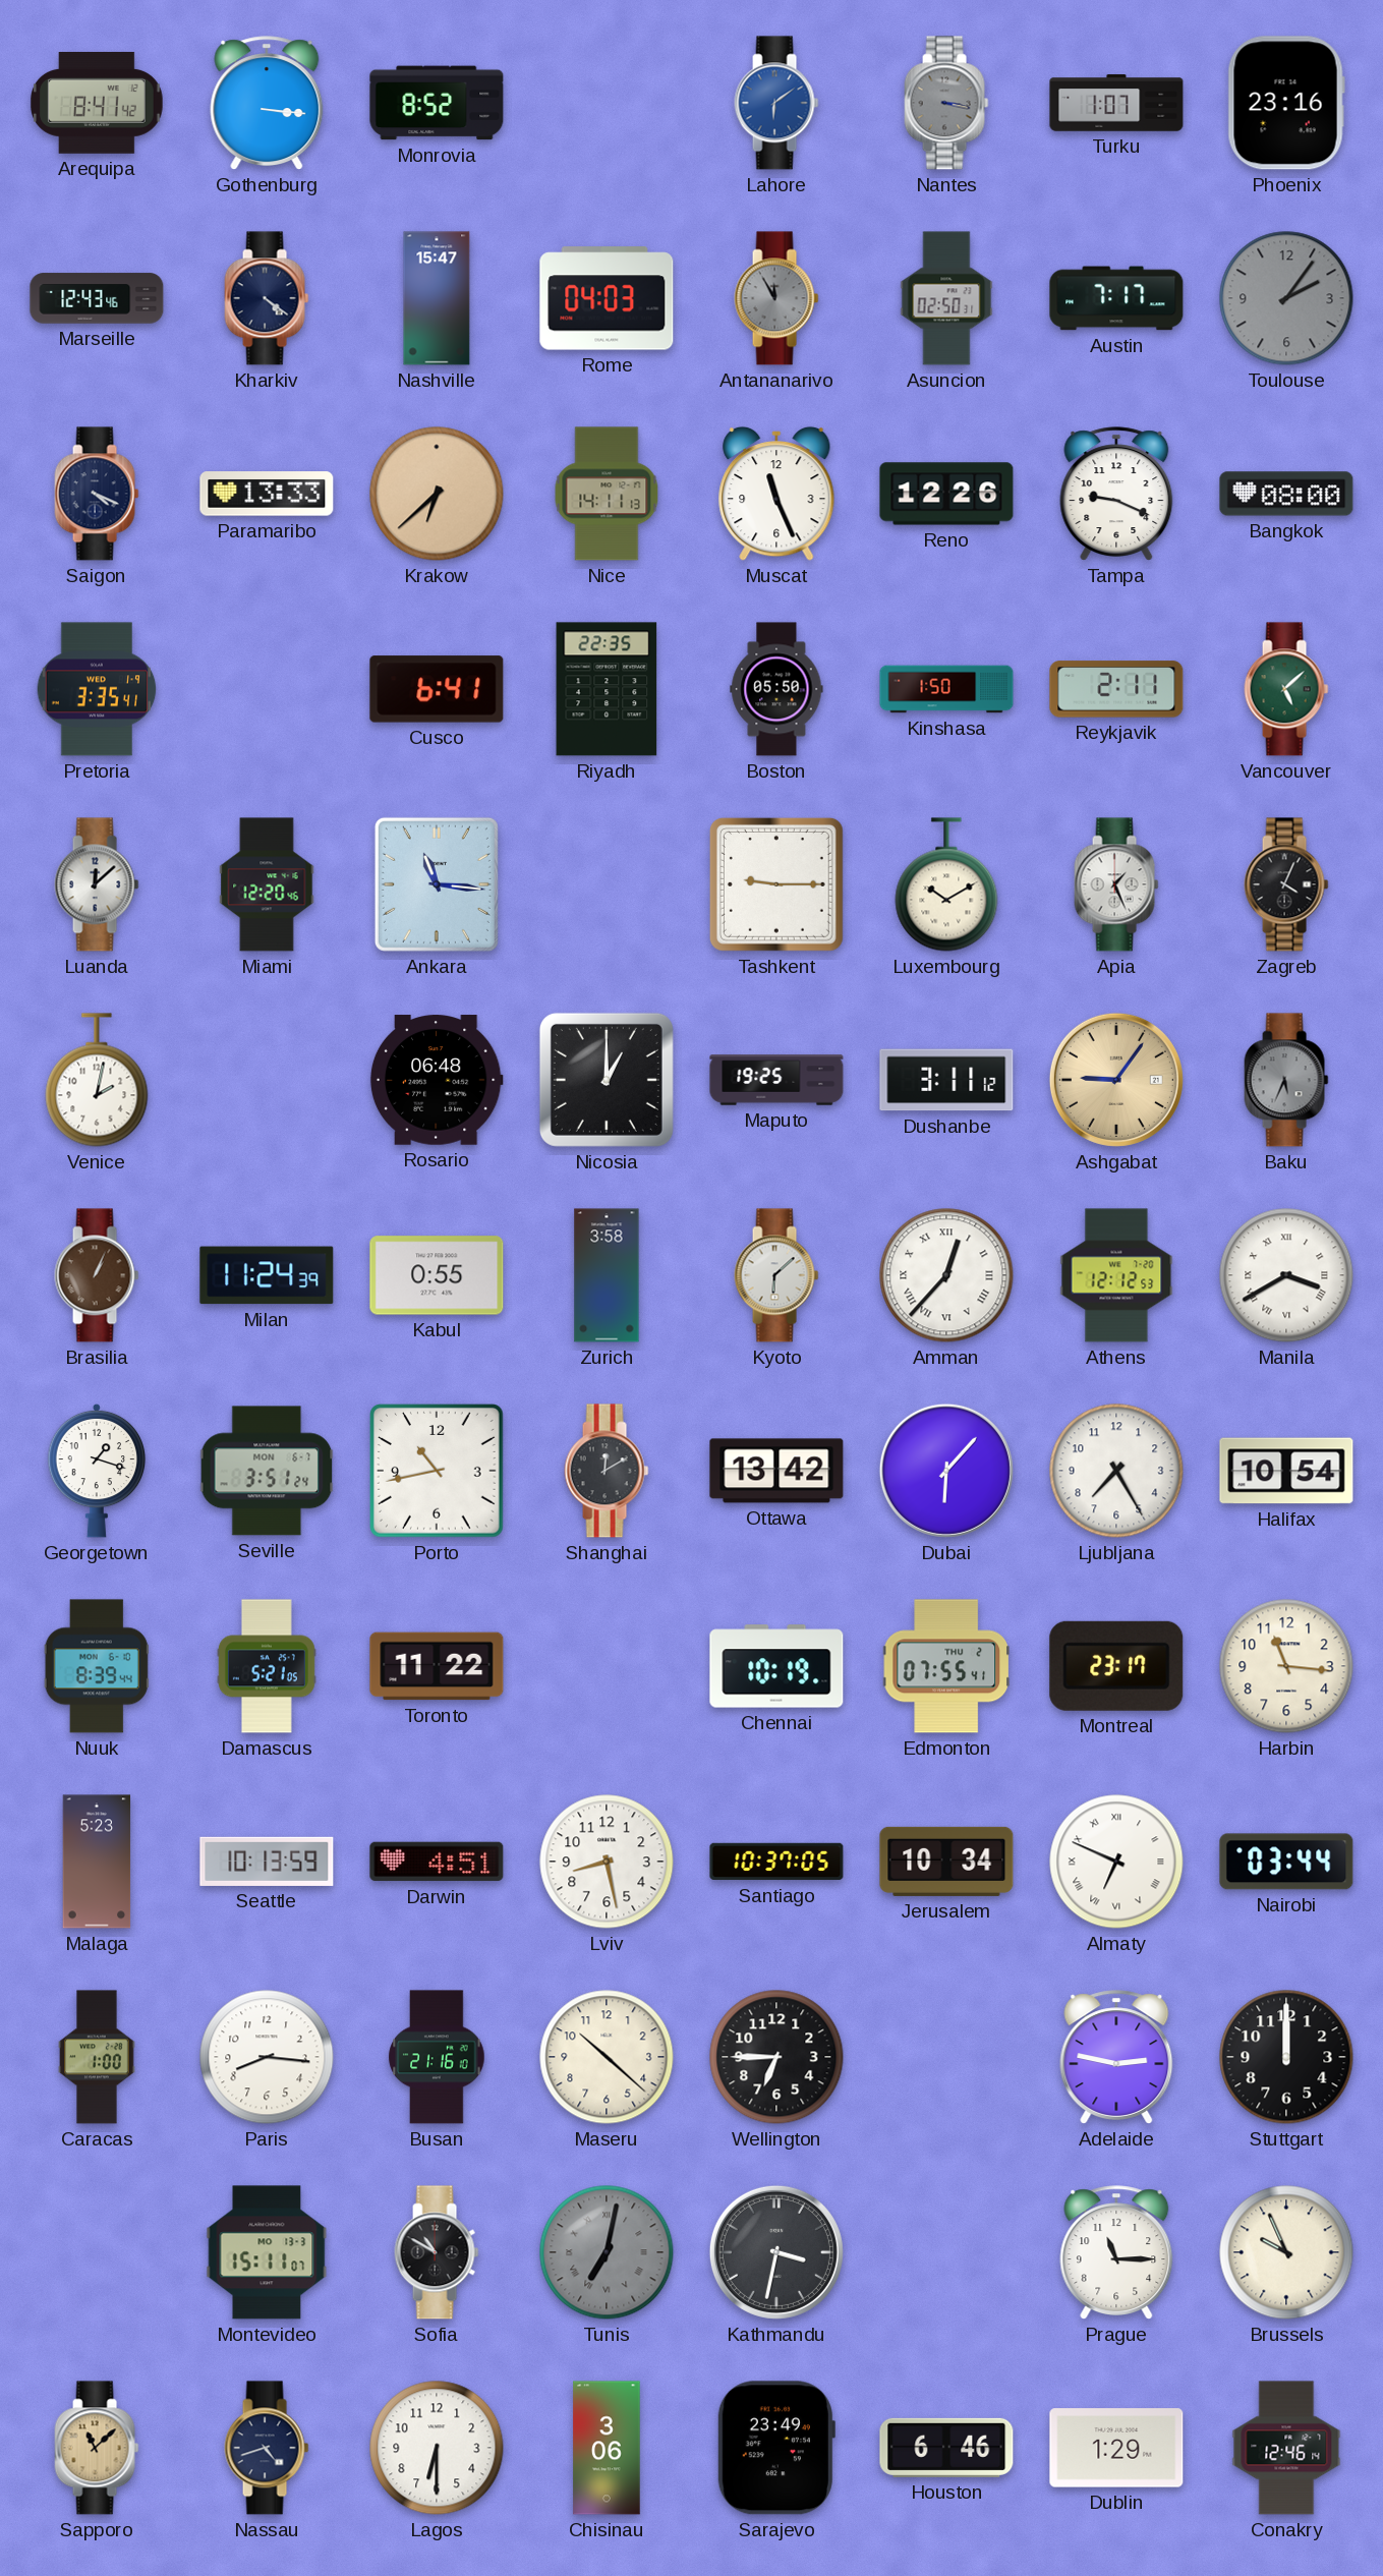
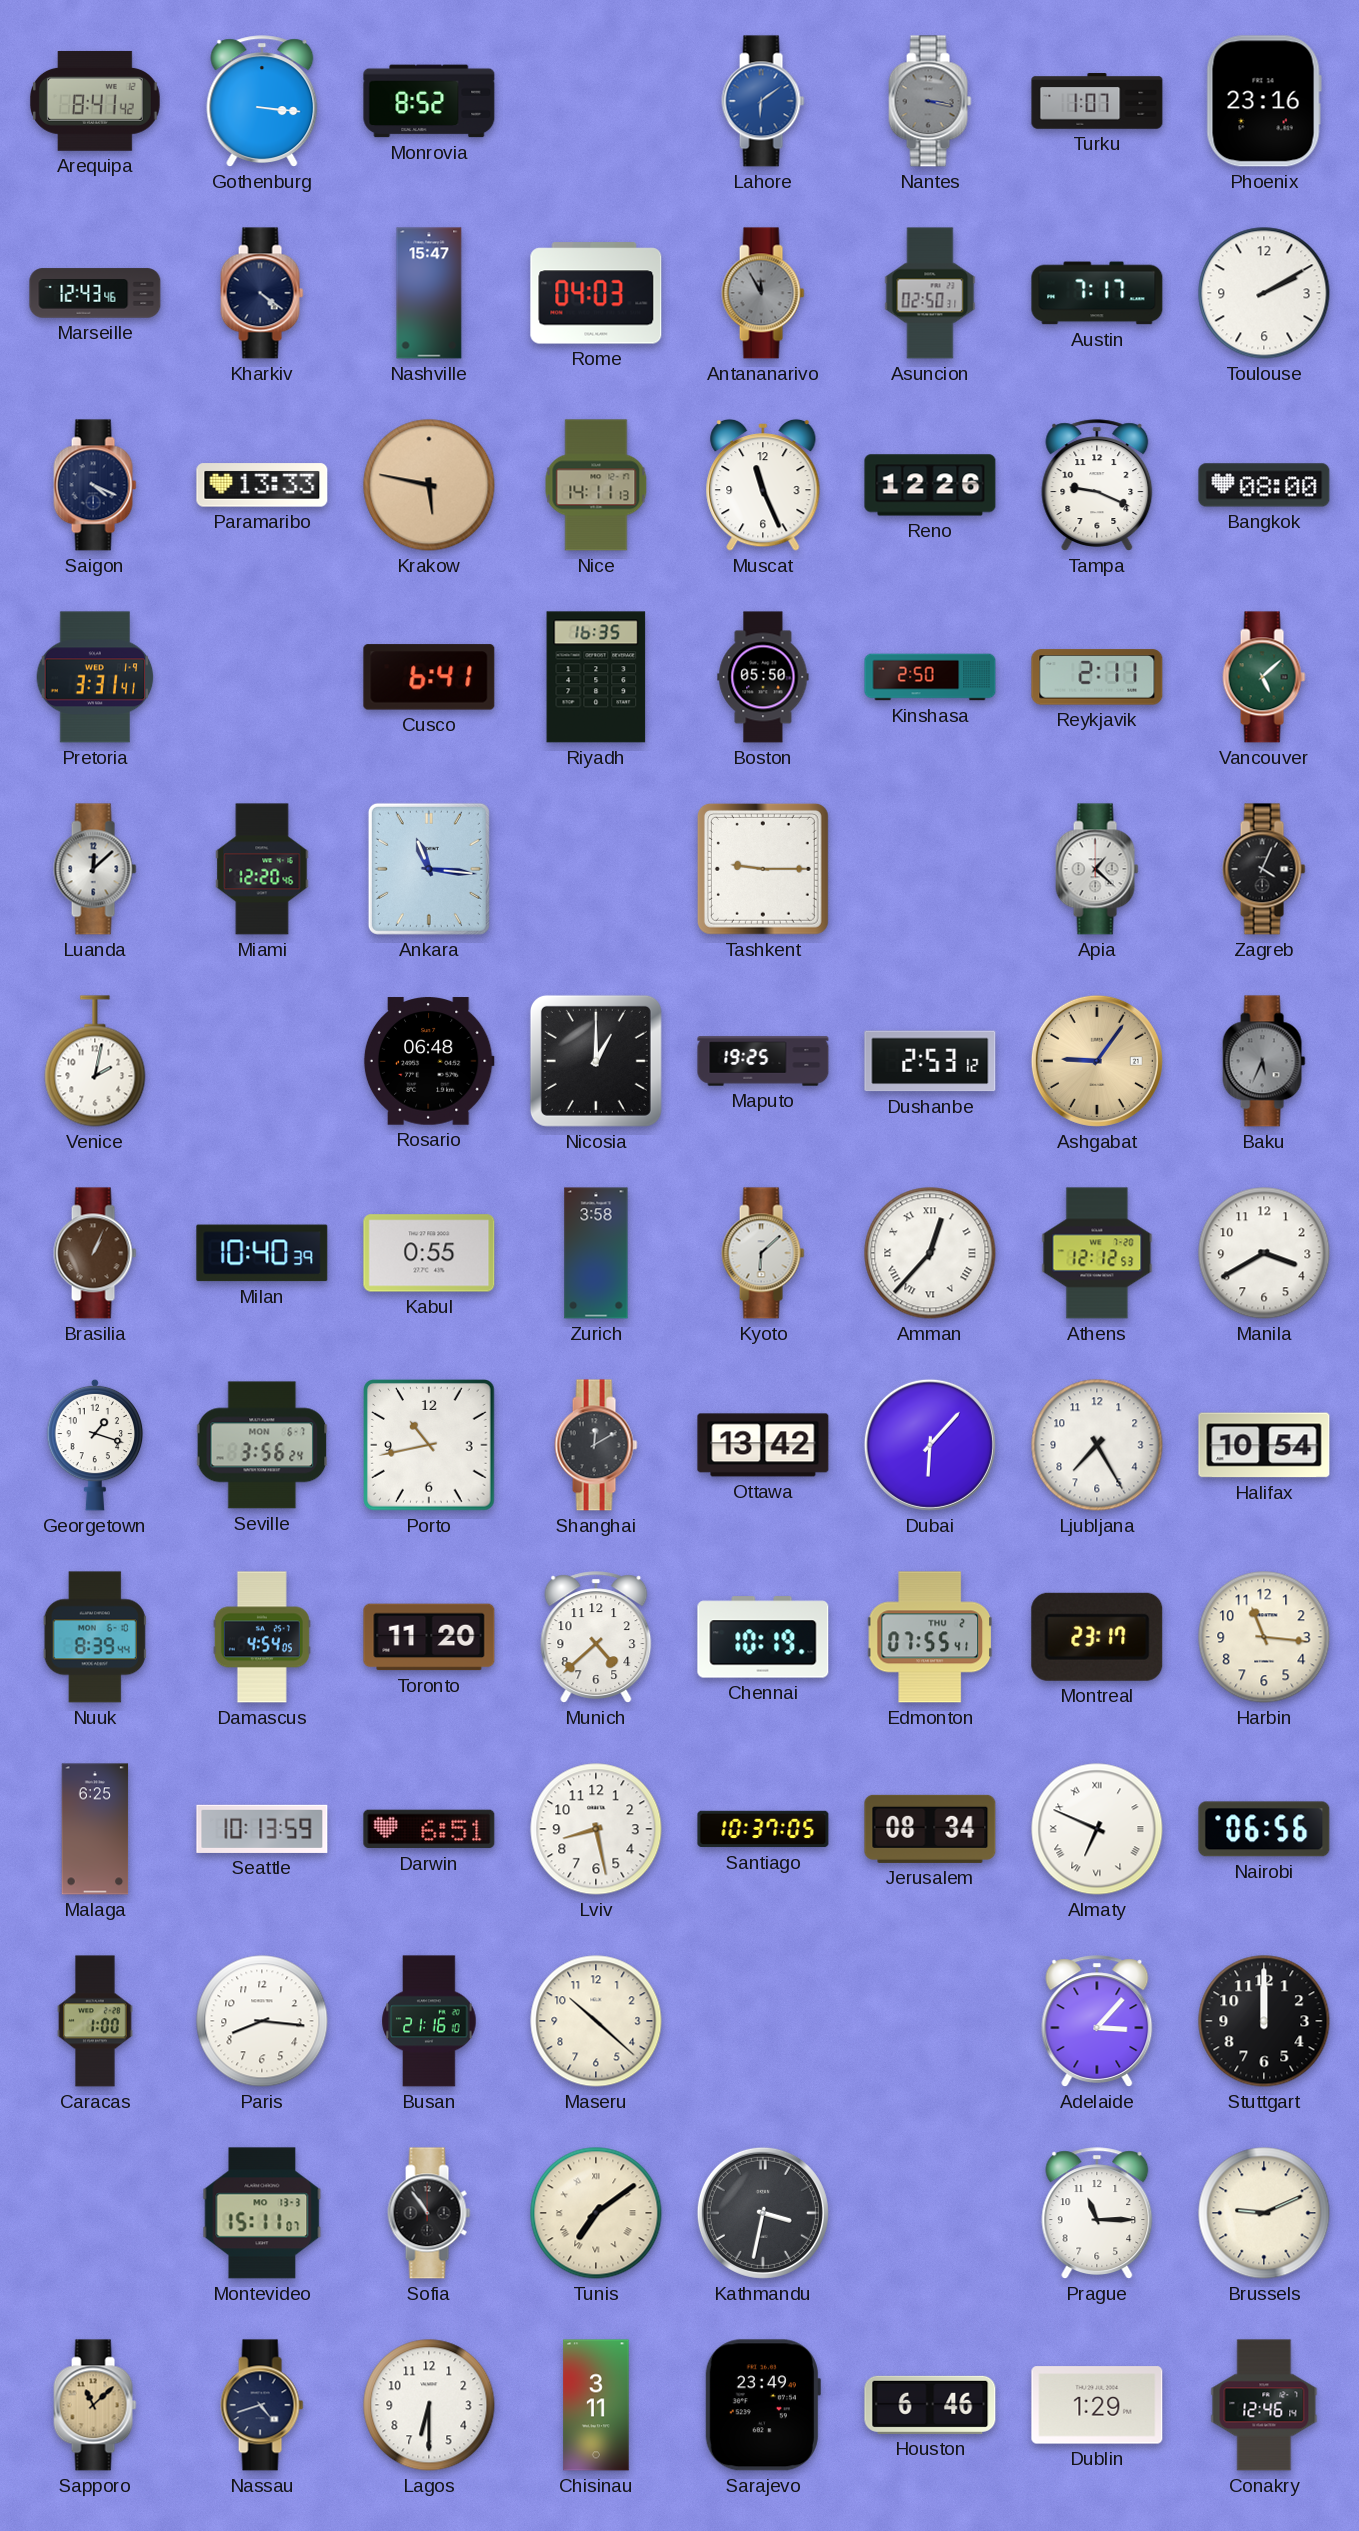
Toulouse: 2:06 -> 2:10 (1264, 293)
Toulouse dial: grey -> white (1264, 293)
Krakow: 6:38 -> 5:47 (429, 485)
Pretoria: 3:35 -> 3:31 (95, 677)
Riyadh: 22:35 -> 16:35 (596, 677)
Kinshasa: 1:50 -> 2:50 (930, 677)
Luxembourg: 10:10 -> none (946, 884)
Apia: 1:26 -> 1:22 (1097, 869)
Dushanbe: 3:11 -> 2:53 (930, 1061)
Milan: 11:24 -> 10:40 (262, 1253)
Manila numerals: Roman -> Arabic (1264, 1253)
Seville: 3:51 -> 3:56 (262, 1445)
Damascus: 5:21 -> 4:54 (262, 1637)
Toronto: 11:22 -> 11:20 (429, 1637)
Munich: none -> 4:38 (596, 1637)
Malaga: 5:23 -> 6:25 (95, 1829)
Darwin: 4:51 -> 6:51 (429, 1829)
Jerusalem: 10:34 -> 08:34 (930, 1829)
Nairobi: 03:44 -> 06:56 (1264, 1829)
Wellington: 6:45 -> none (776, 2057)
Adelaide: 2:47 -> 3:07 (1097, 2021)
Sofia: 10:50 -> 10:54 (429, 2213)
Tunis: 7:02 -> 7:09 (596, 2213)
Tunis dial: grey -> cream (596, 2213)
Brussels: 9:56 -> 9:11 (1264, 2213)
Chisinau: 3:06 -> 3:11 (596, 2405)
